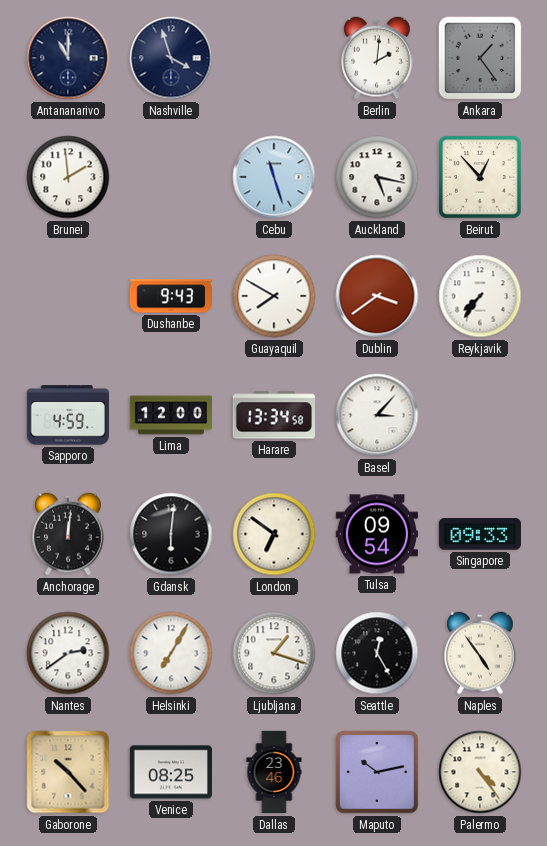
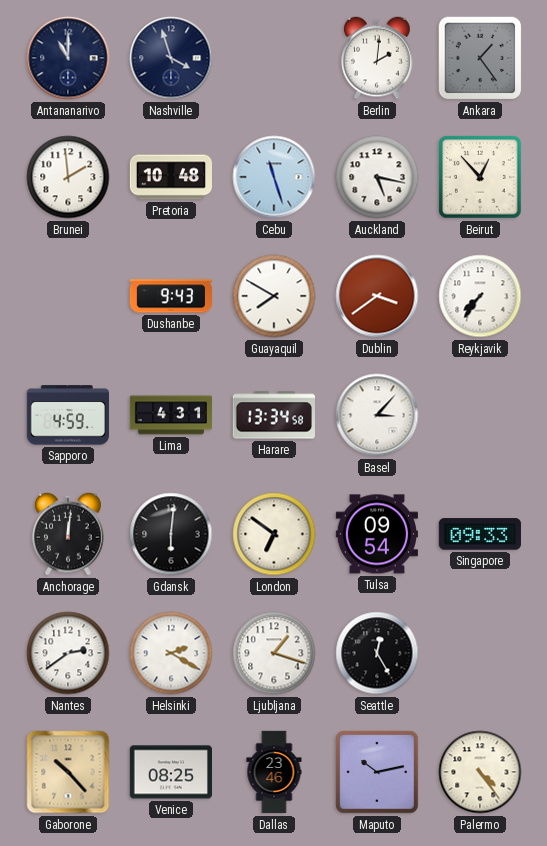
Pretoria: none -> 10:48 (170, 177)
Lima: 12:00 -> 4:31 (171, 415)
Helsinki: 7:05 -> 2:20 (171, 653)
Naples: 4:54 -> none (480, 653)
